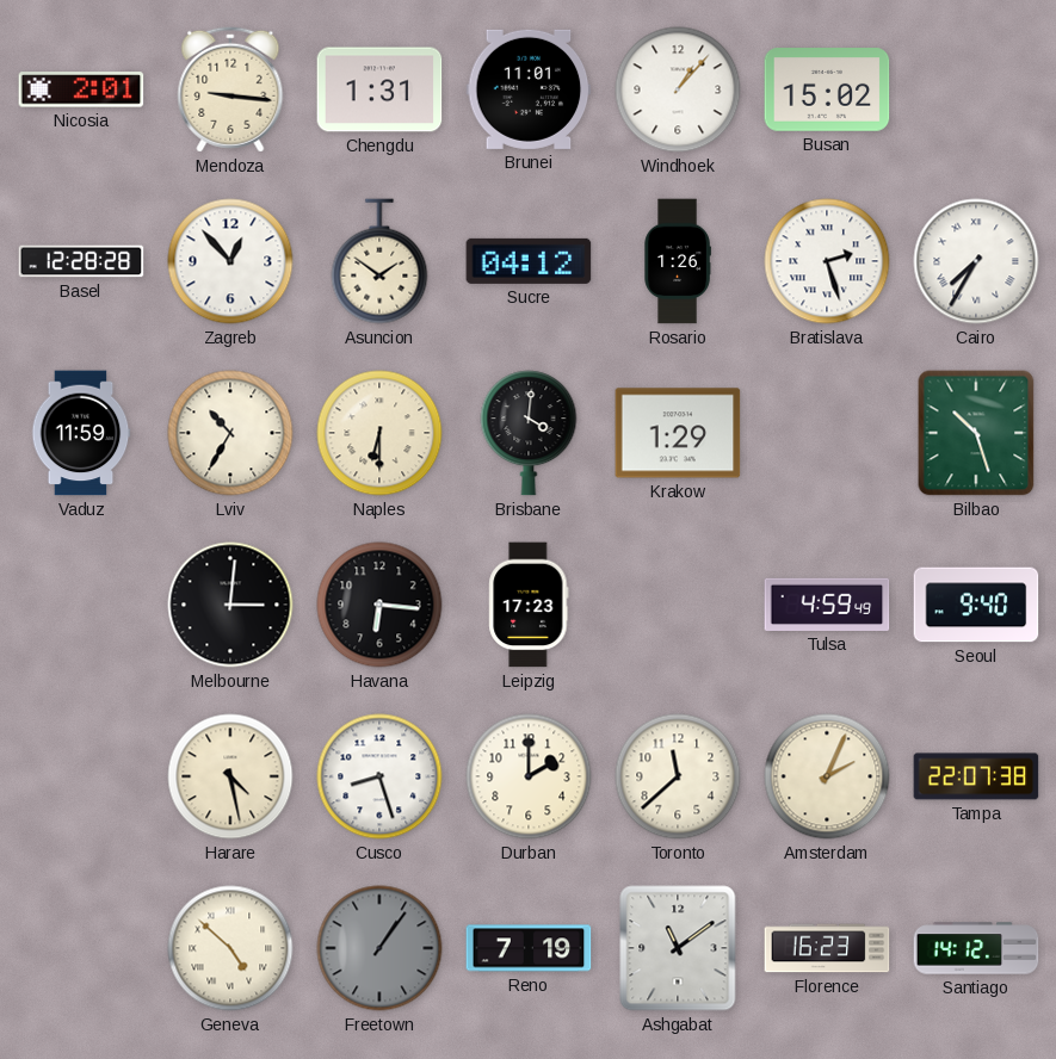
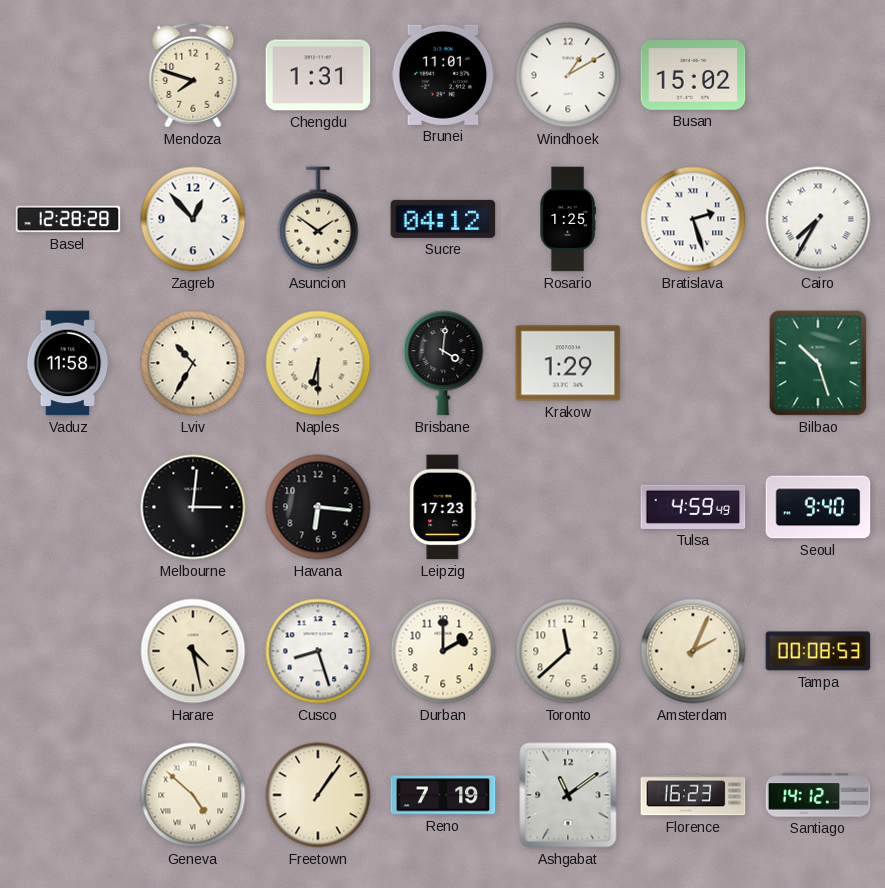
Nicosia: 2:01 -> none (81, 89)
Mendoza: 9:16 -> 7:48 (193, 75)
Windhoek: 1:07 -> 1:10 (568, 75)
Rosario: 1:26 -> 1:25 (568, 219)
Vaduz: 11:59 -> 11:58 (68, 363)
Tampa: 22:07 -> 00:08 (818, 651)
Freetown dial: grey -> cream (318, 795)
